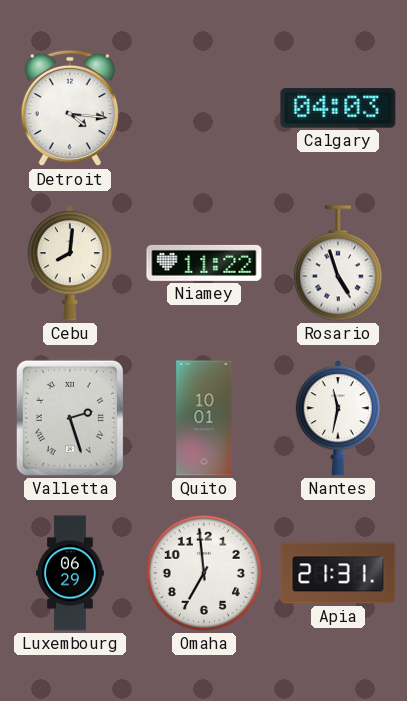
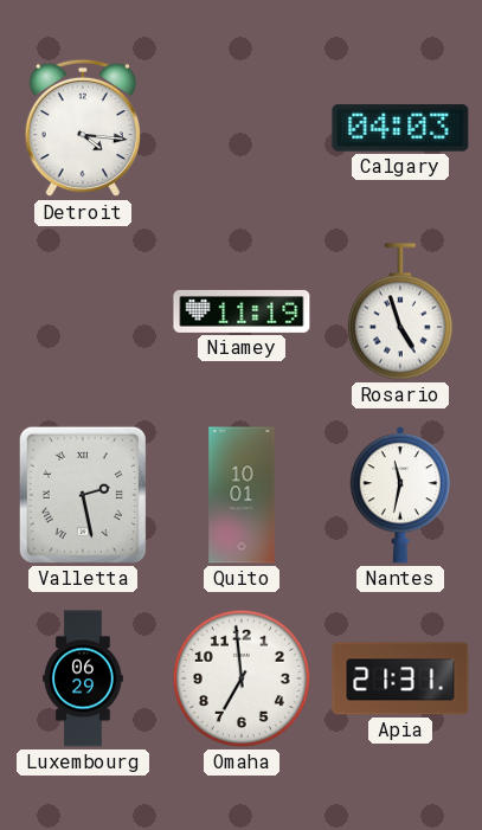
Cebu: 8:01 -> none (69, 263)
Niamey: 11:22 -> 11:19 (242, 311)
Valletta: 2:27 -> 2:28 (83, 495)
